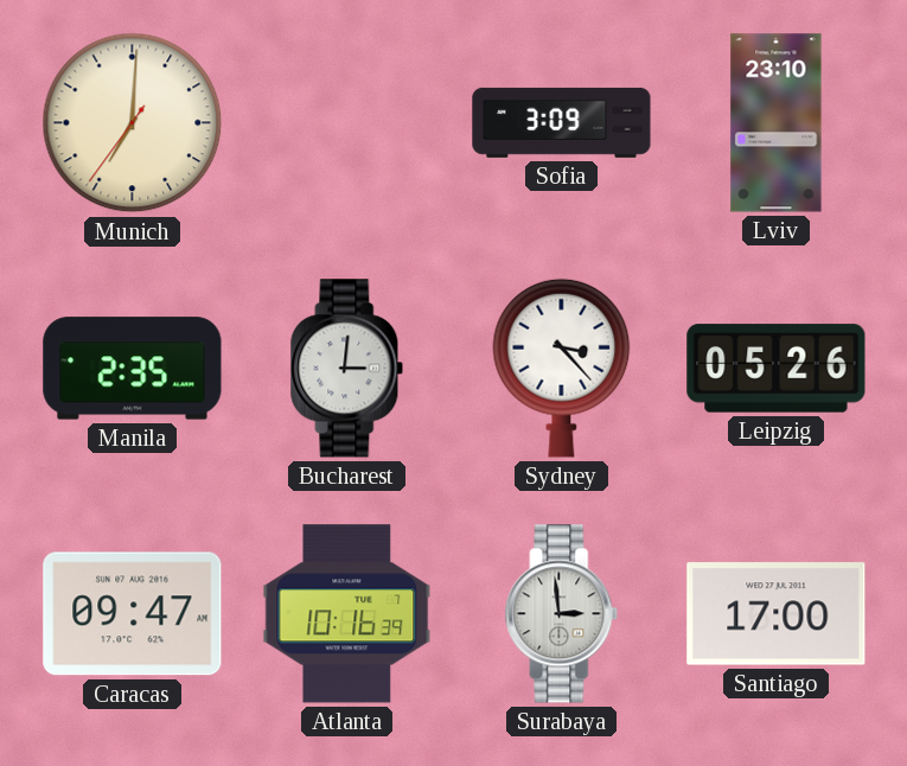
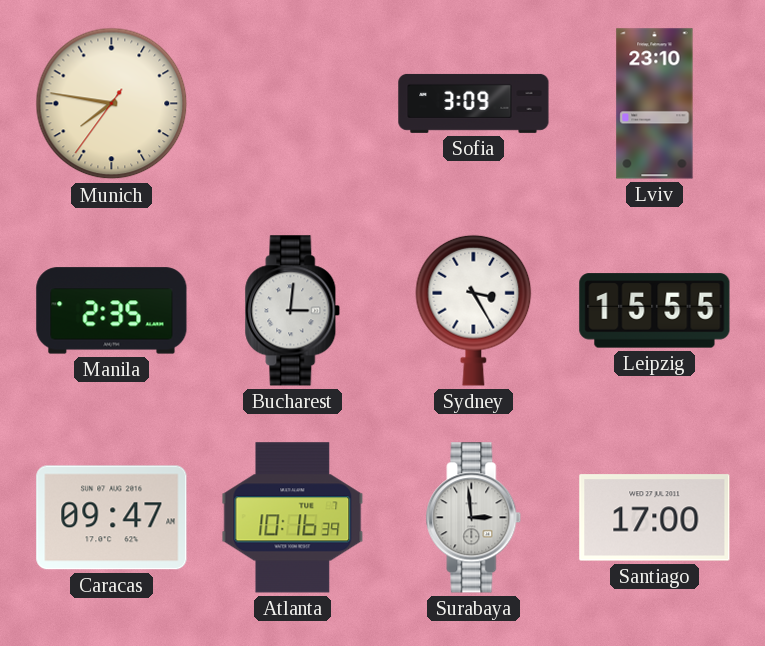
Munich: 7:00 -> 7:46 (112, 104)
Sydney: 3:23 -> 3:25 (474, 310)
Leipzig: 05:26 -> 15:55 (655, 311)
